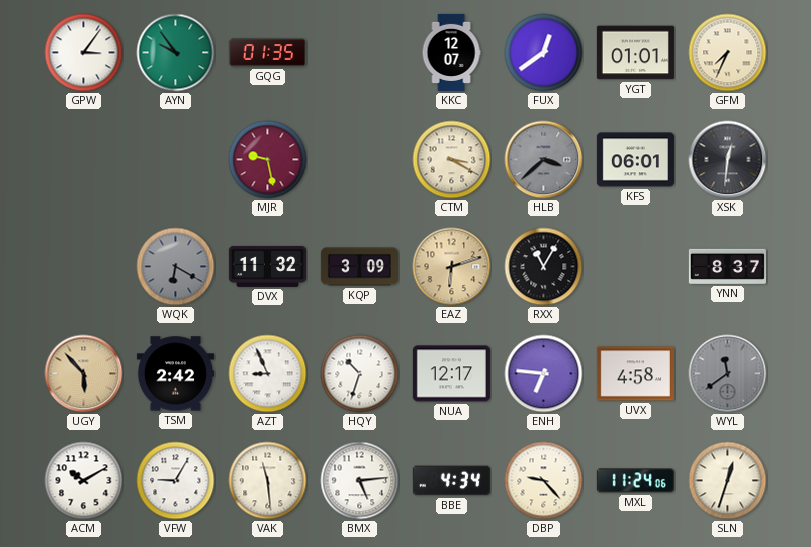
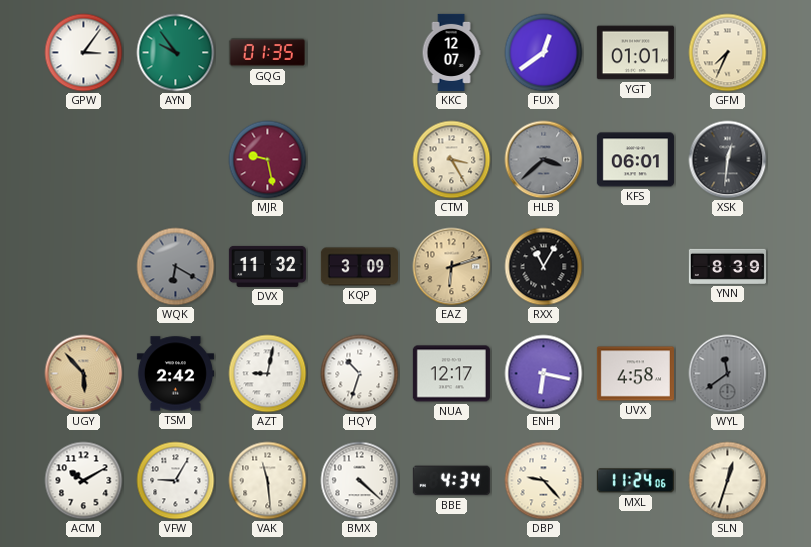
CTM: 3:20 -> 3:25 (452, 160)
YNN: 8:37 -> 8:39 (727, 266)
AZT: 8:56 -> 9:02 (268, 374)
ENH: 6:46 -> 6:17 (544, 374)
BMX: 5:14 -> 4:22 (360, 481)
